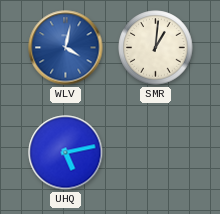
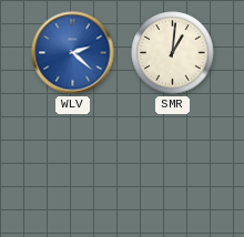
WLV: 4:02 -> 2:22 (73, 53)
UHQ: 5:13 -> none (66, 153)
